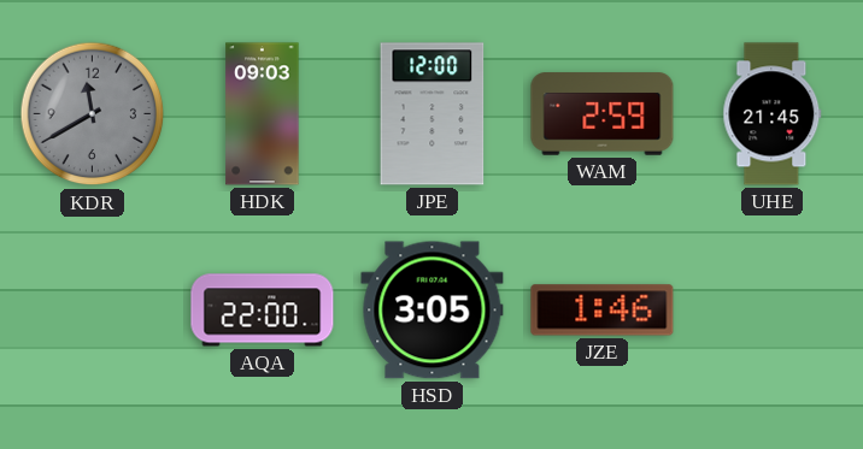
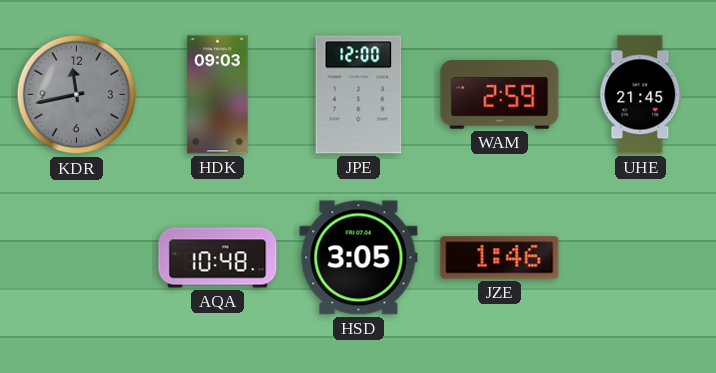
KDR: 11:40 -> 11:43 (77, 95)
AQA: 22:00 -> 10:48 (218, 258)
